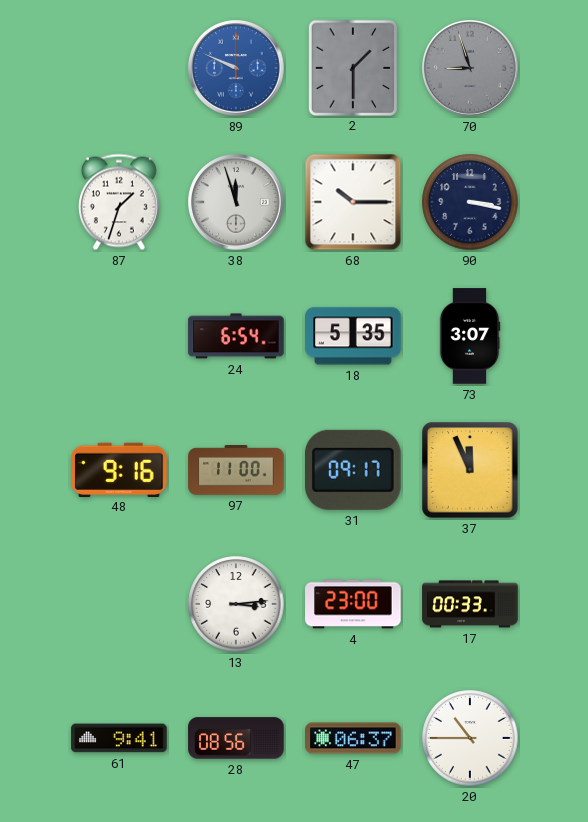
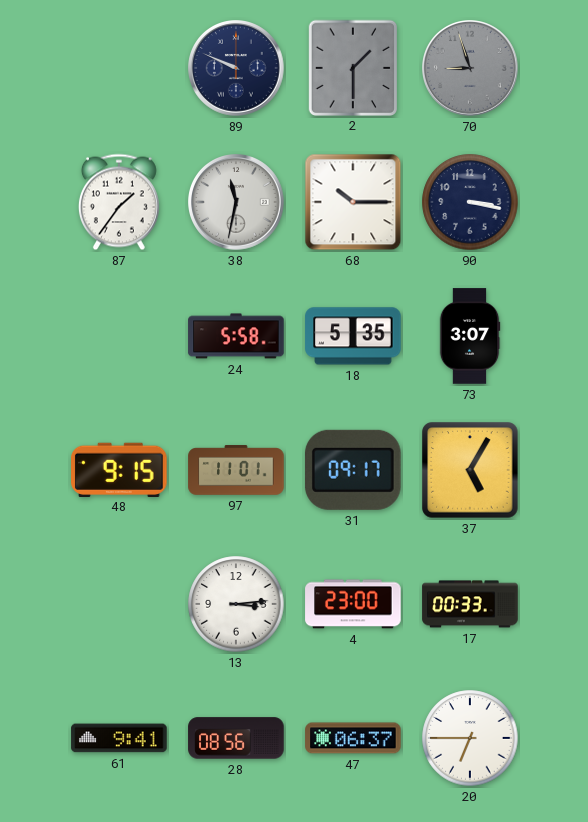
89 dial: blue -> navy (237, 69)
87: 1:33 -> 1:36 (119, 202)
38: 11:57 -> 11:32 (237, 203)
24: 6:54 -> 5:58 (236, 336)
48: 9:16 -> 9:15 (119, 469)
97: 11:00 -> 11:01 (236, 470)
37: 11:56 -> 5:05 (470, 470)
20: 10:45 -> 6:45 (470, 738)
